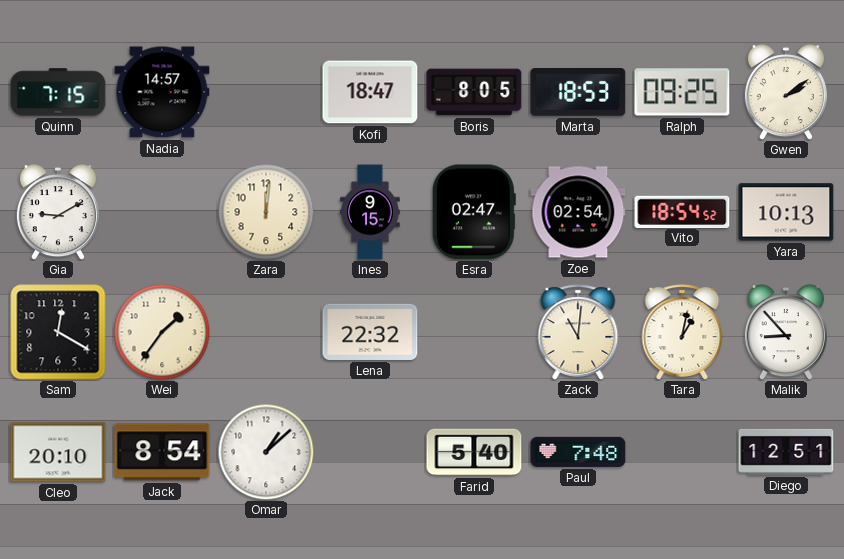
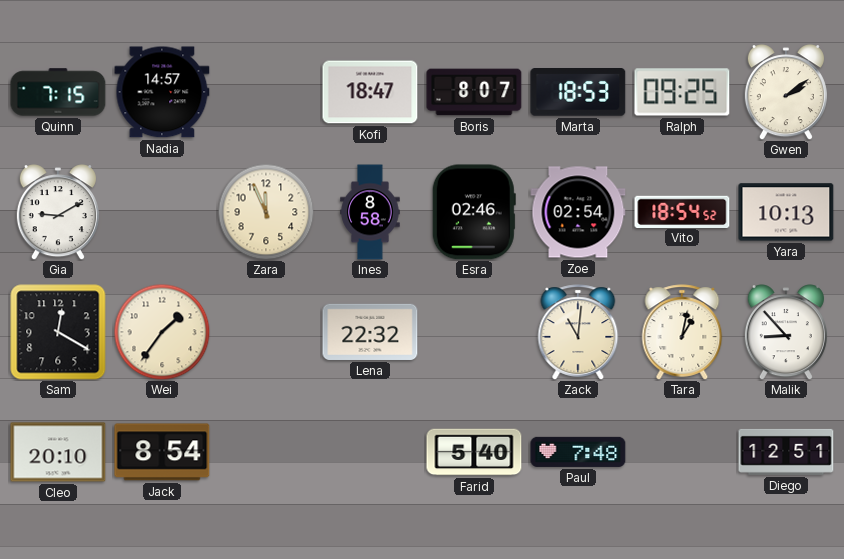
Boris: 8:05 -> 8:07 (474, 92)
Zara: 12:01 -> 11:56 (266, 212)
Ines: 9:15 -> 8:58 (370, 212)
Esra: 02:47 -> 02:46 (474, 212)
Omar: 1:08 -> none (266, 452)
